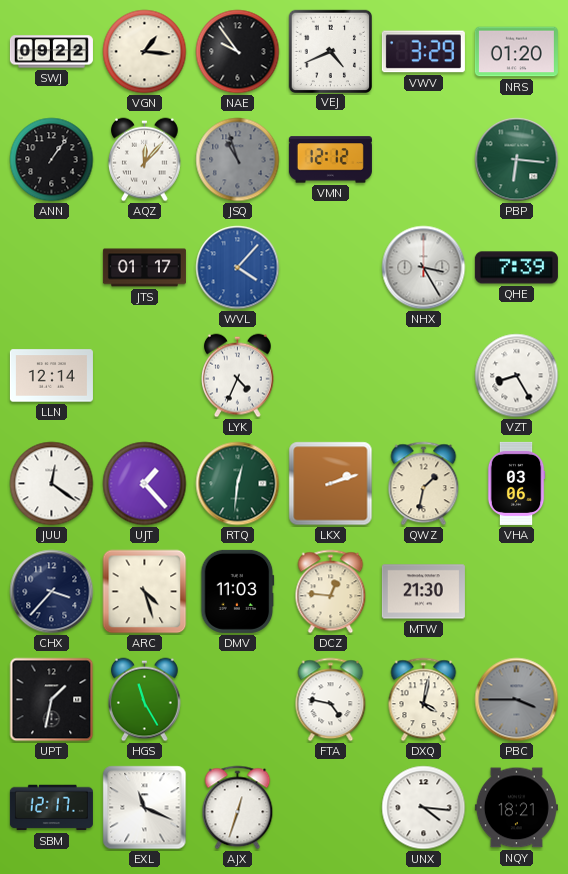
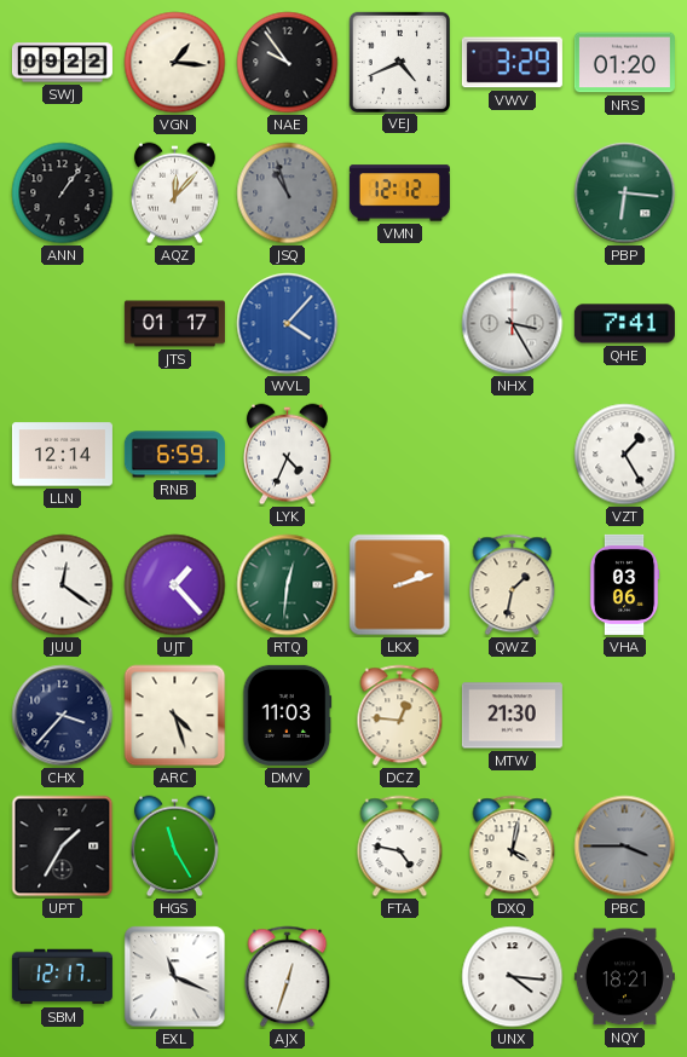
QHE: 7:39 -> 7:41 (624, 324)
RNB: none -> 6:59 (174, 455)
VZT: 8:25 -> 1:25 (625, 455)
UPT: 1:32 -> 1:35 (63, 847)
